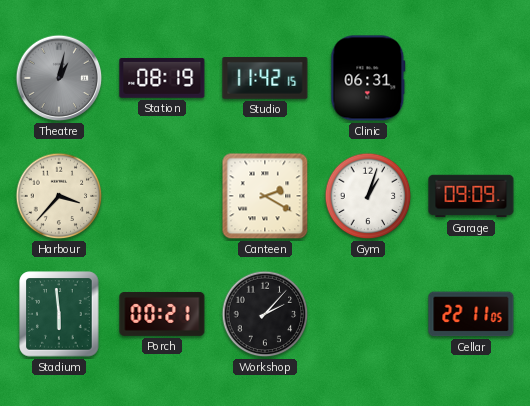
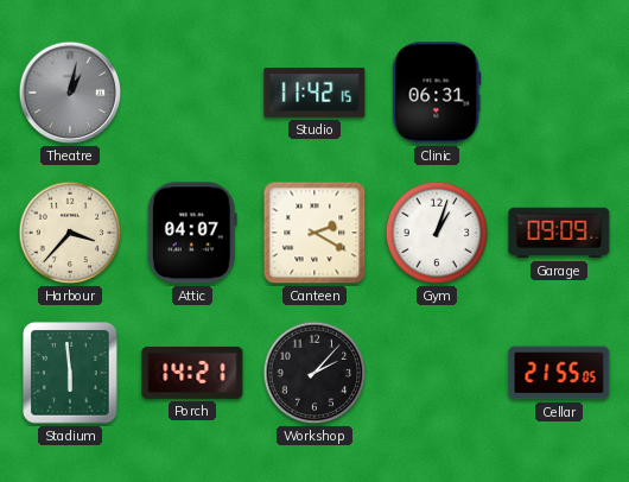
Station: 08:19 -> none (162, 78)
Attic: none -> 04:07 (192, 233)
Porch: 00:21 -> 14:21 (192, 373)
Cellar: 22:11 -> 21:55 (559, 373)
